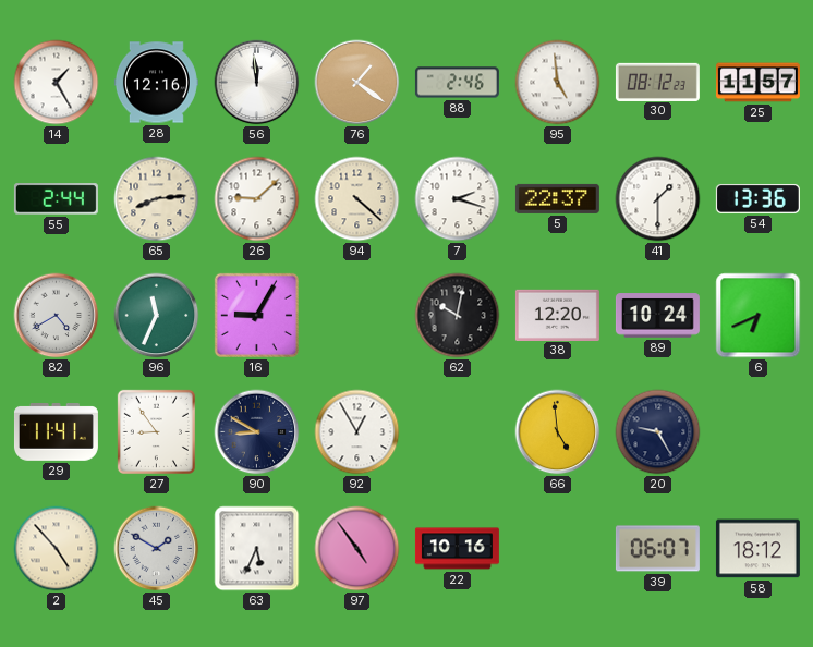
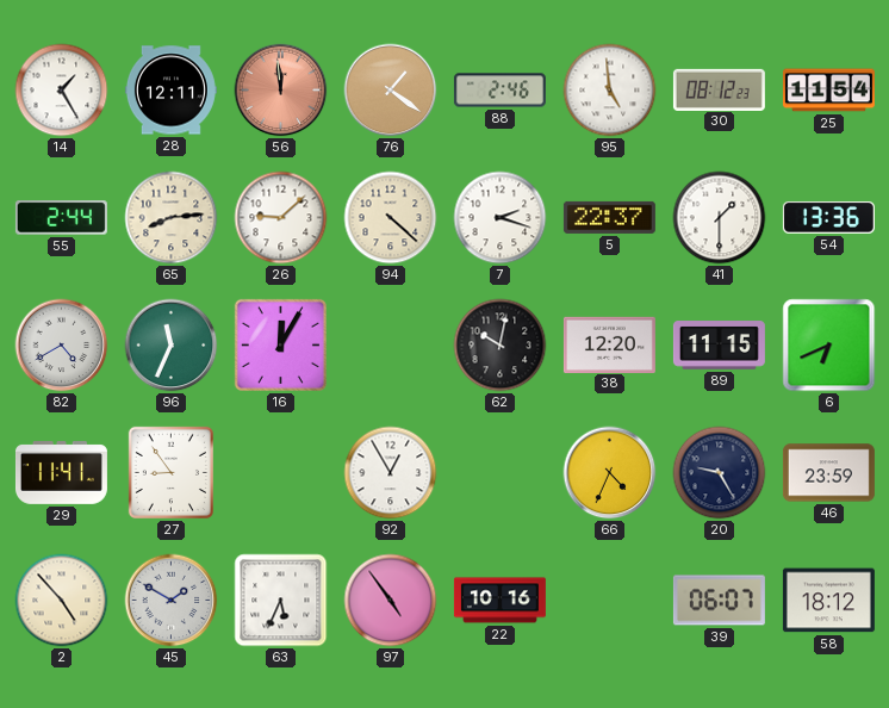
28: 12:16 -> 12:11 (170, 91)
56 dial: white -> salmon (281, 91)
25: 11:57 -> 11:54 (828, 91)
16: 9:05 -> 12:05 (280, 344)
89: 10:24 -> 11:15 (719, 346)
90: 8:50 -> none (257, 432)
66: 4:59 -> 4:34 (610, 473)
46: none -> 23:59 (828, 473)
